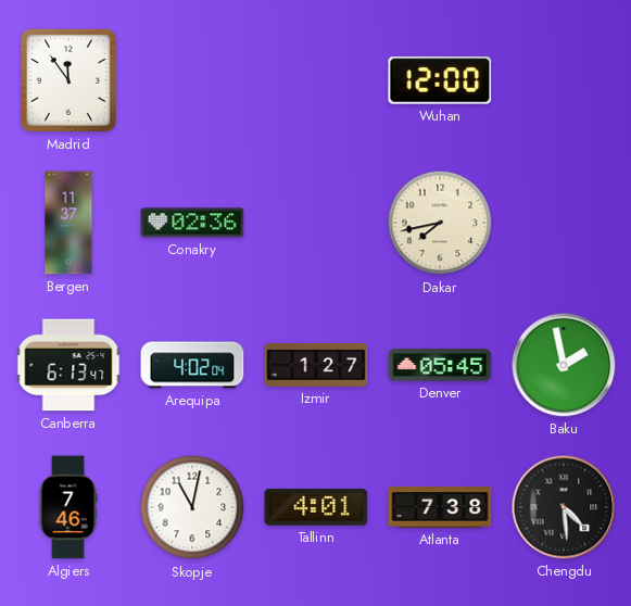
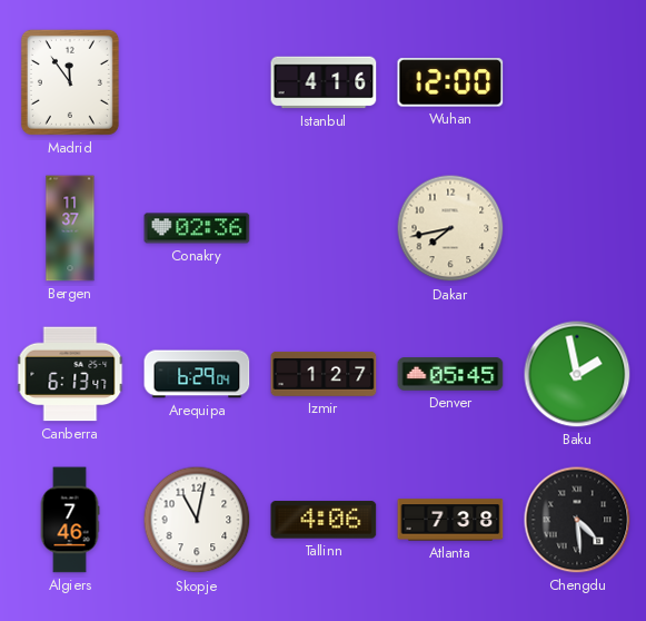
Istanbul: none -> 4:16 (324, 82)
Arequipa: 4:02 -> 6:29 (197, 374)
Tallinn: 4:01 -> 4:06 (324, 520)
